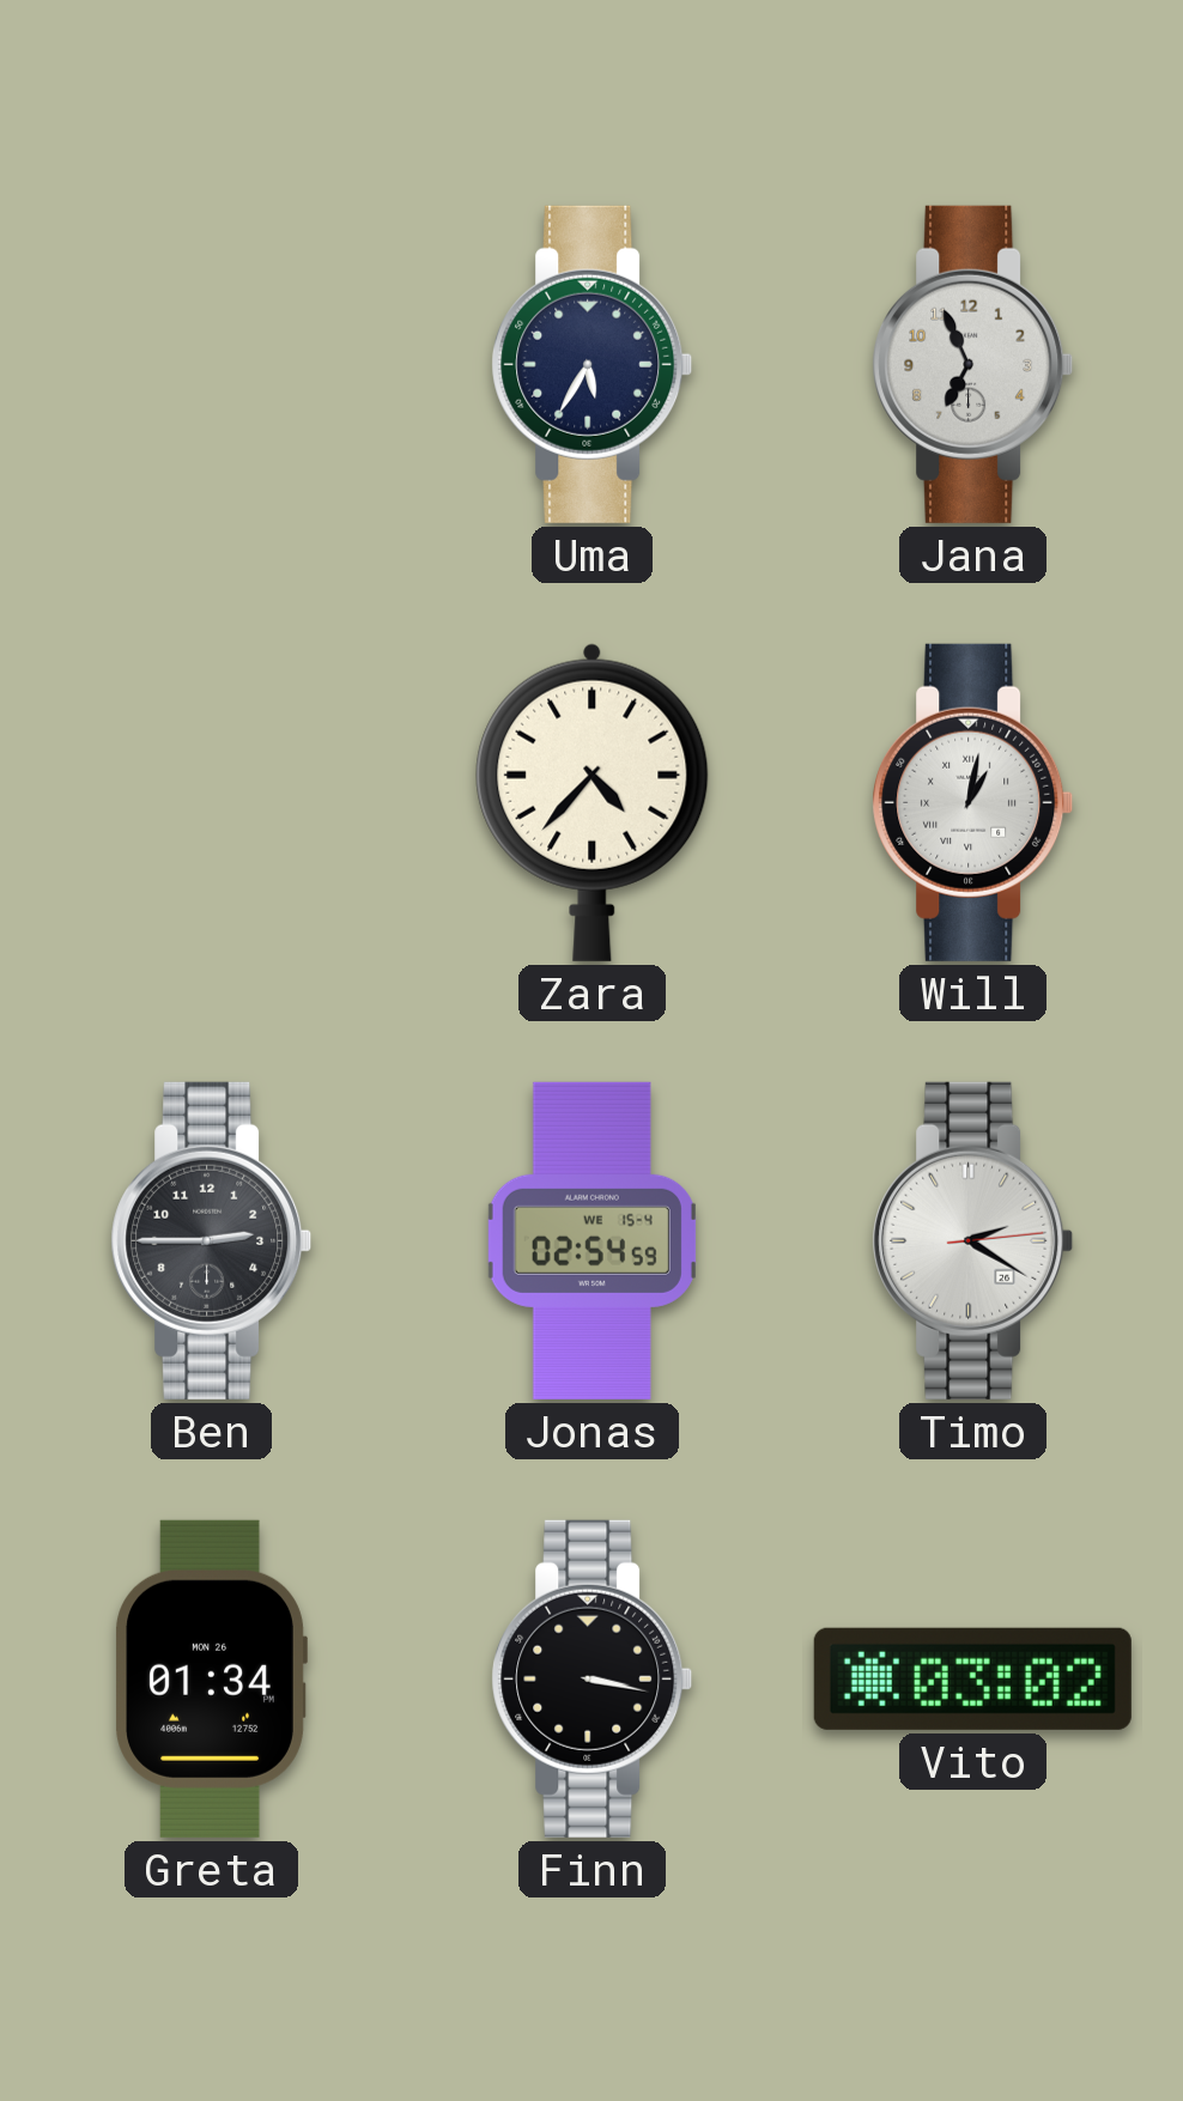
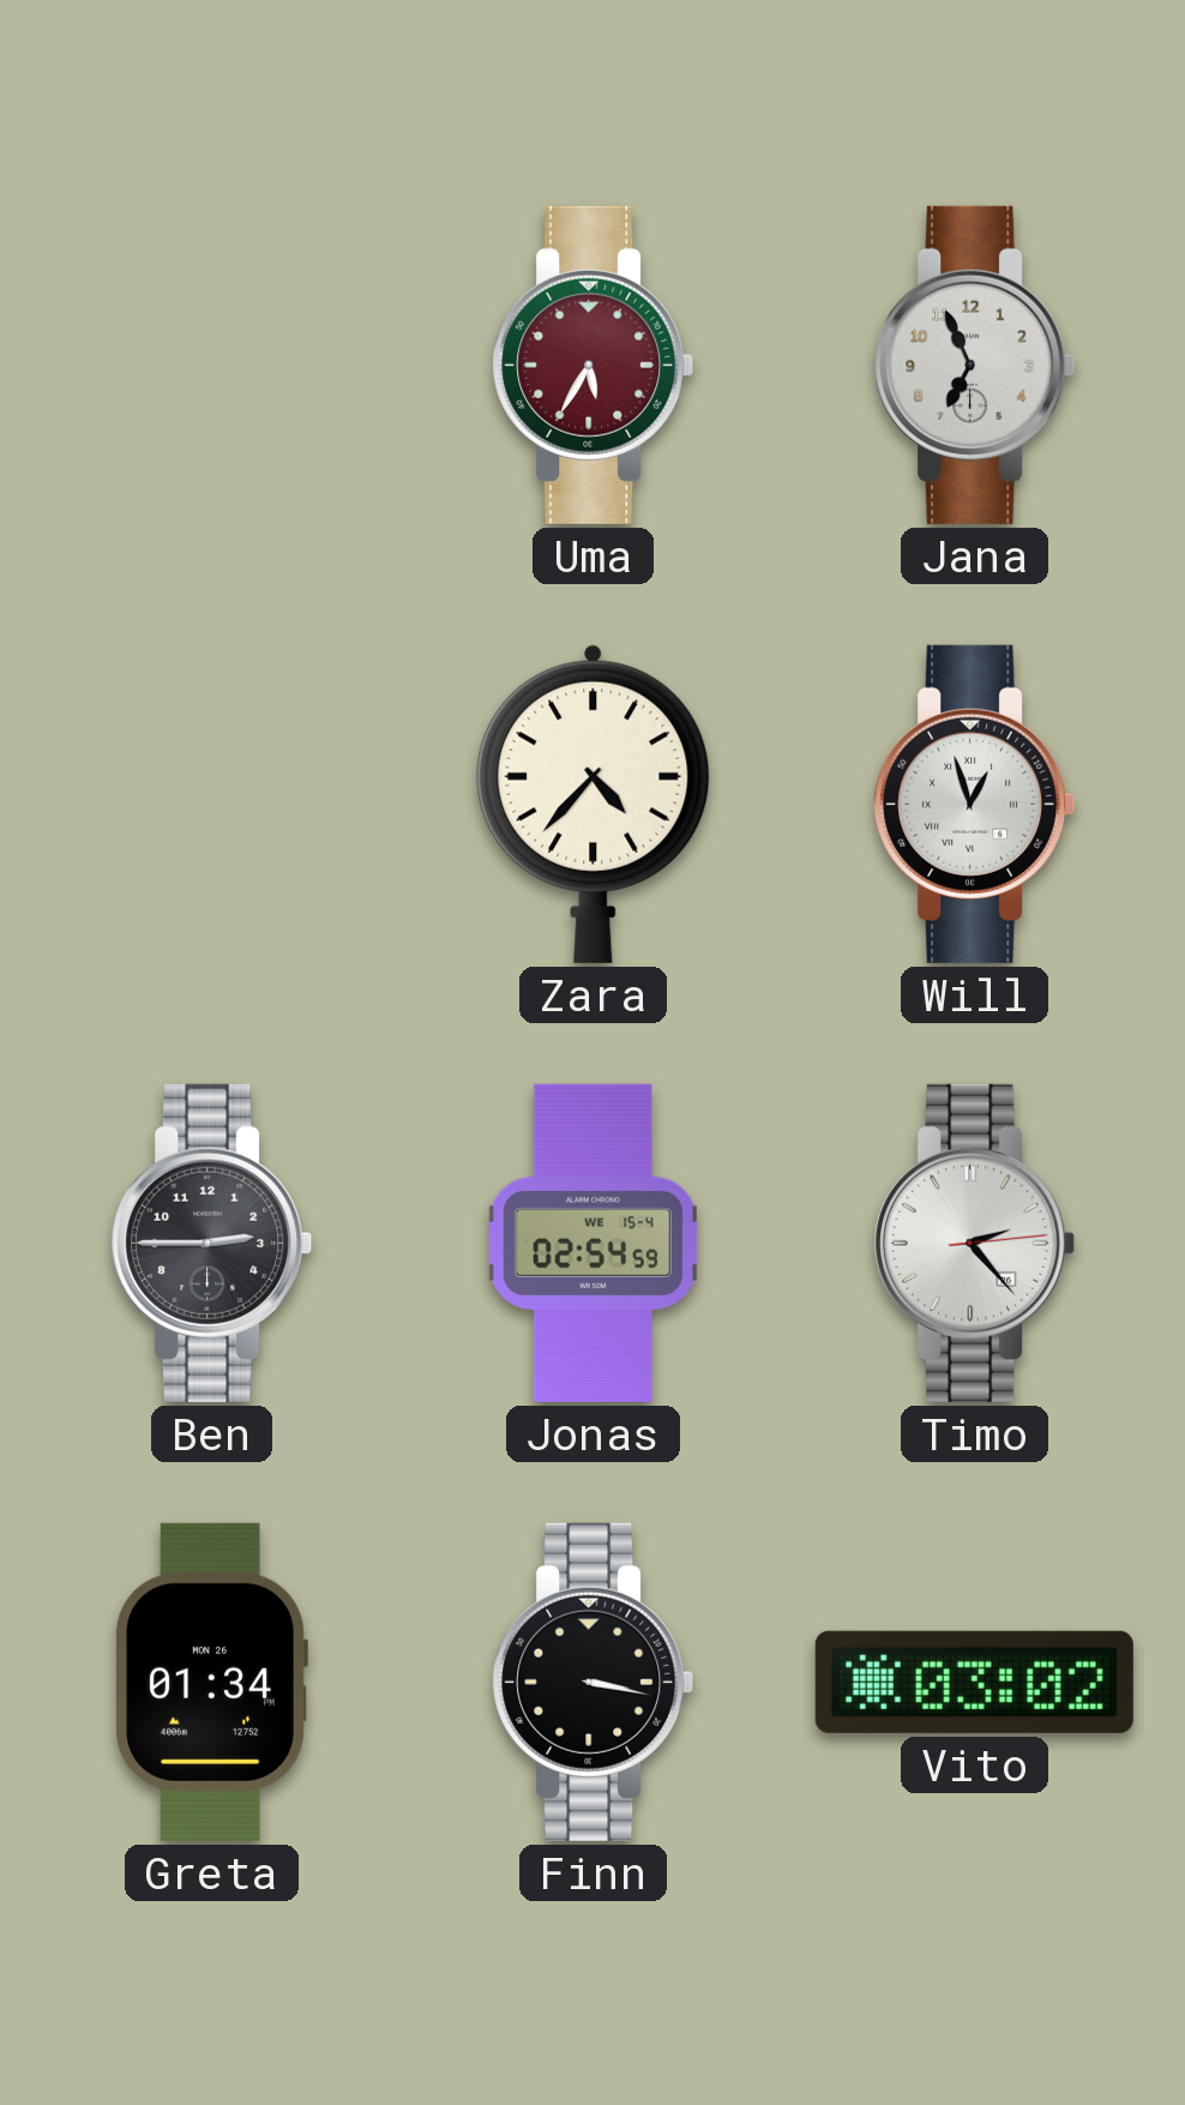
Uma dial: navy -> burgundy (594, 365)
Will: 1:02 -> 12:57 (975, 804)
Timo: 2:20 -> 2:23 (975, 1243)
